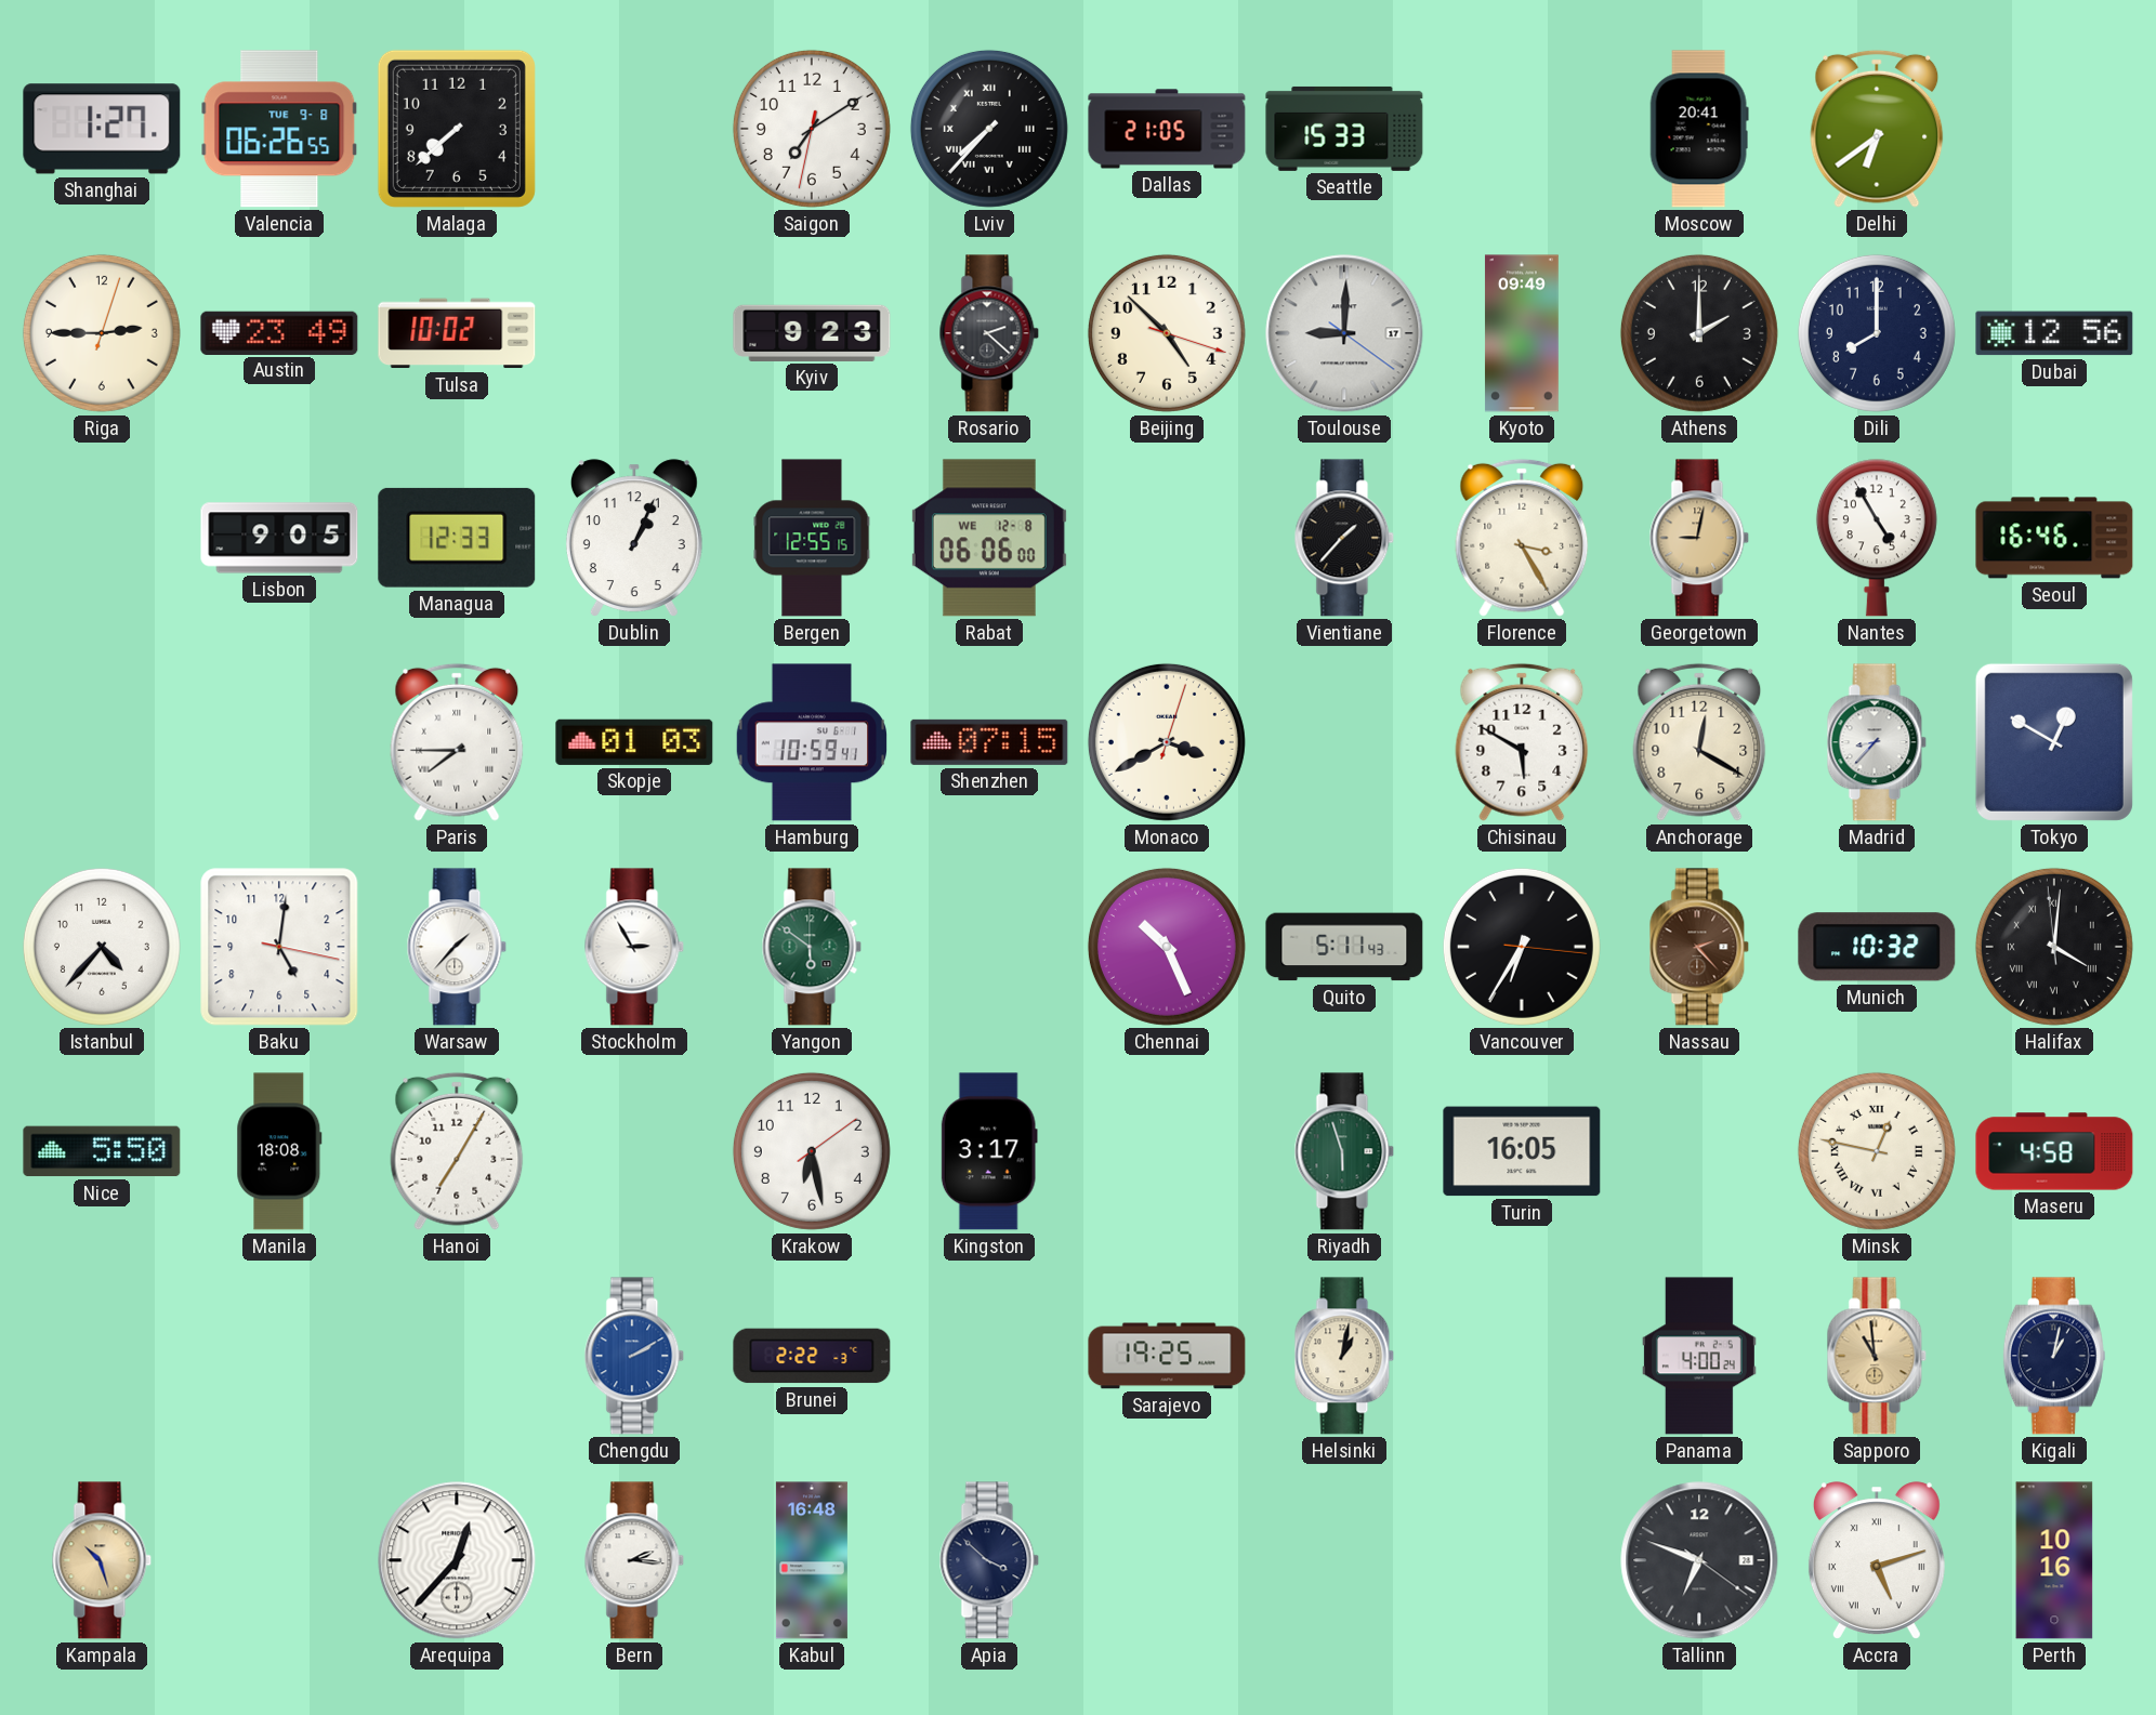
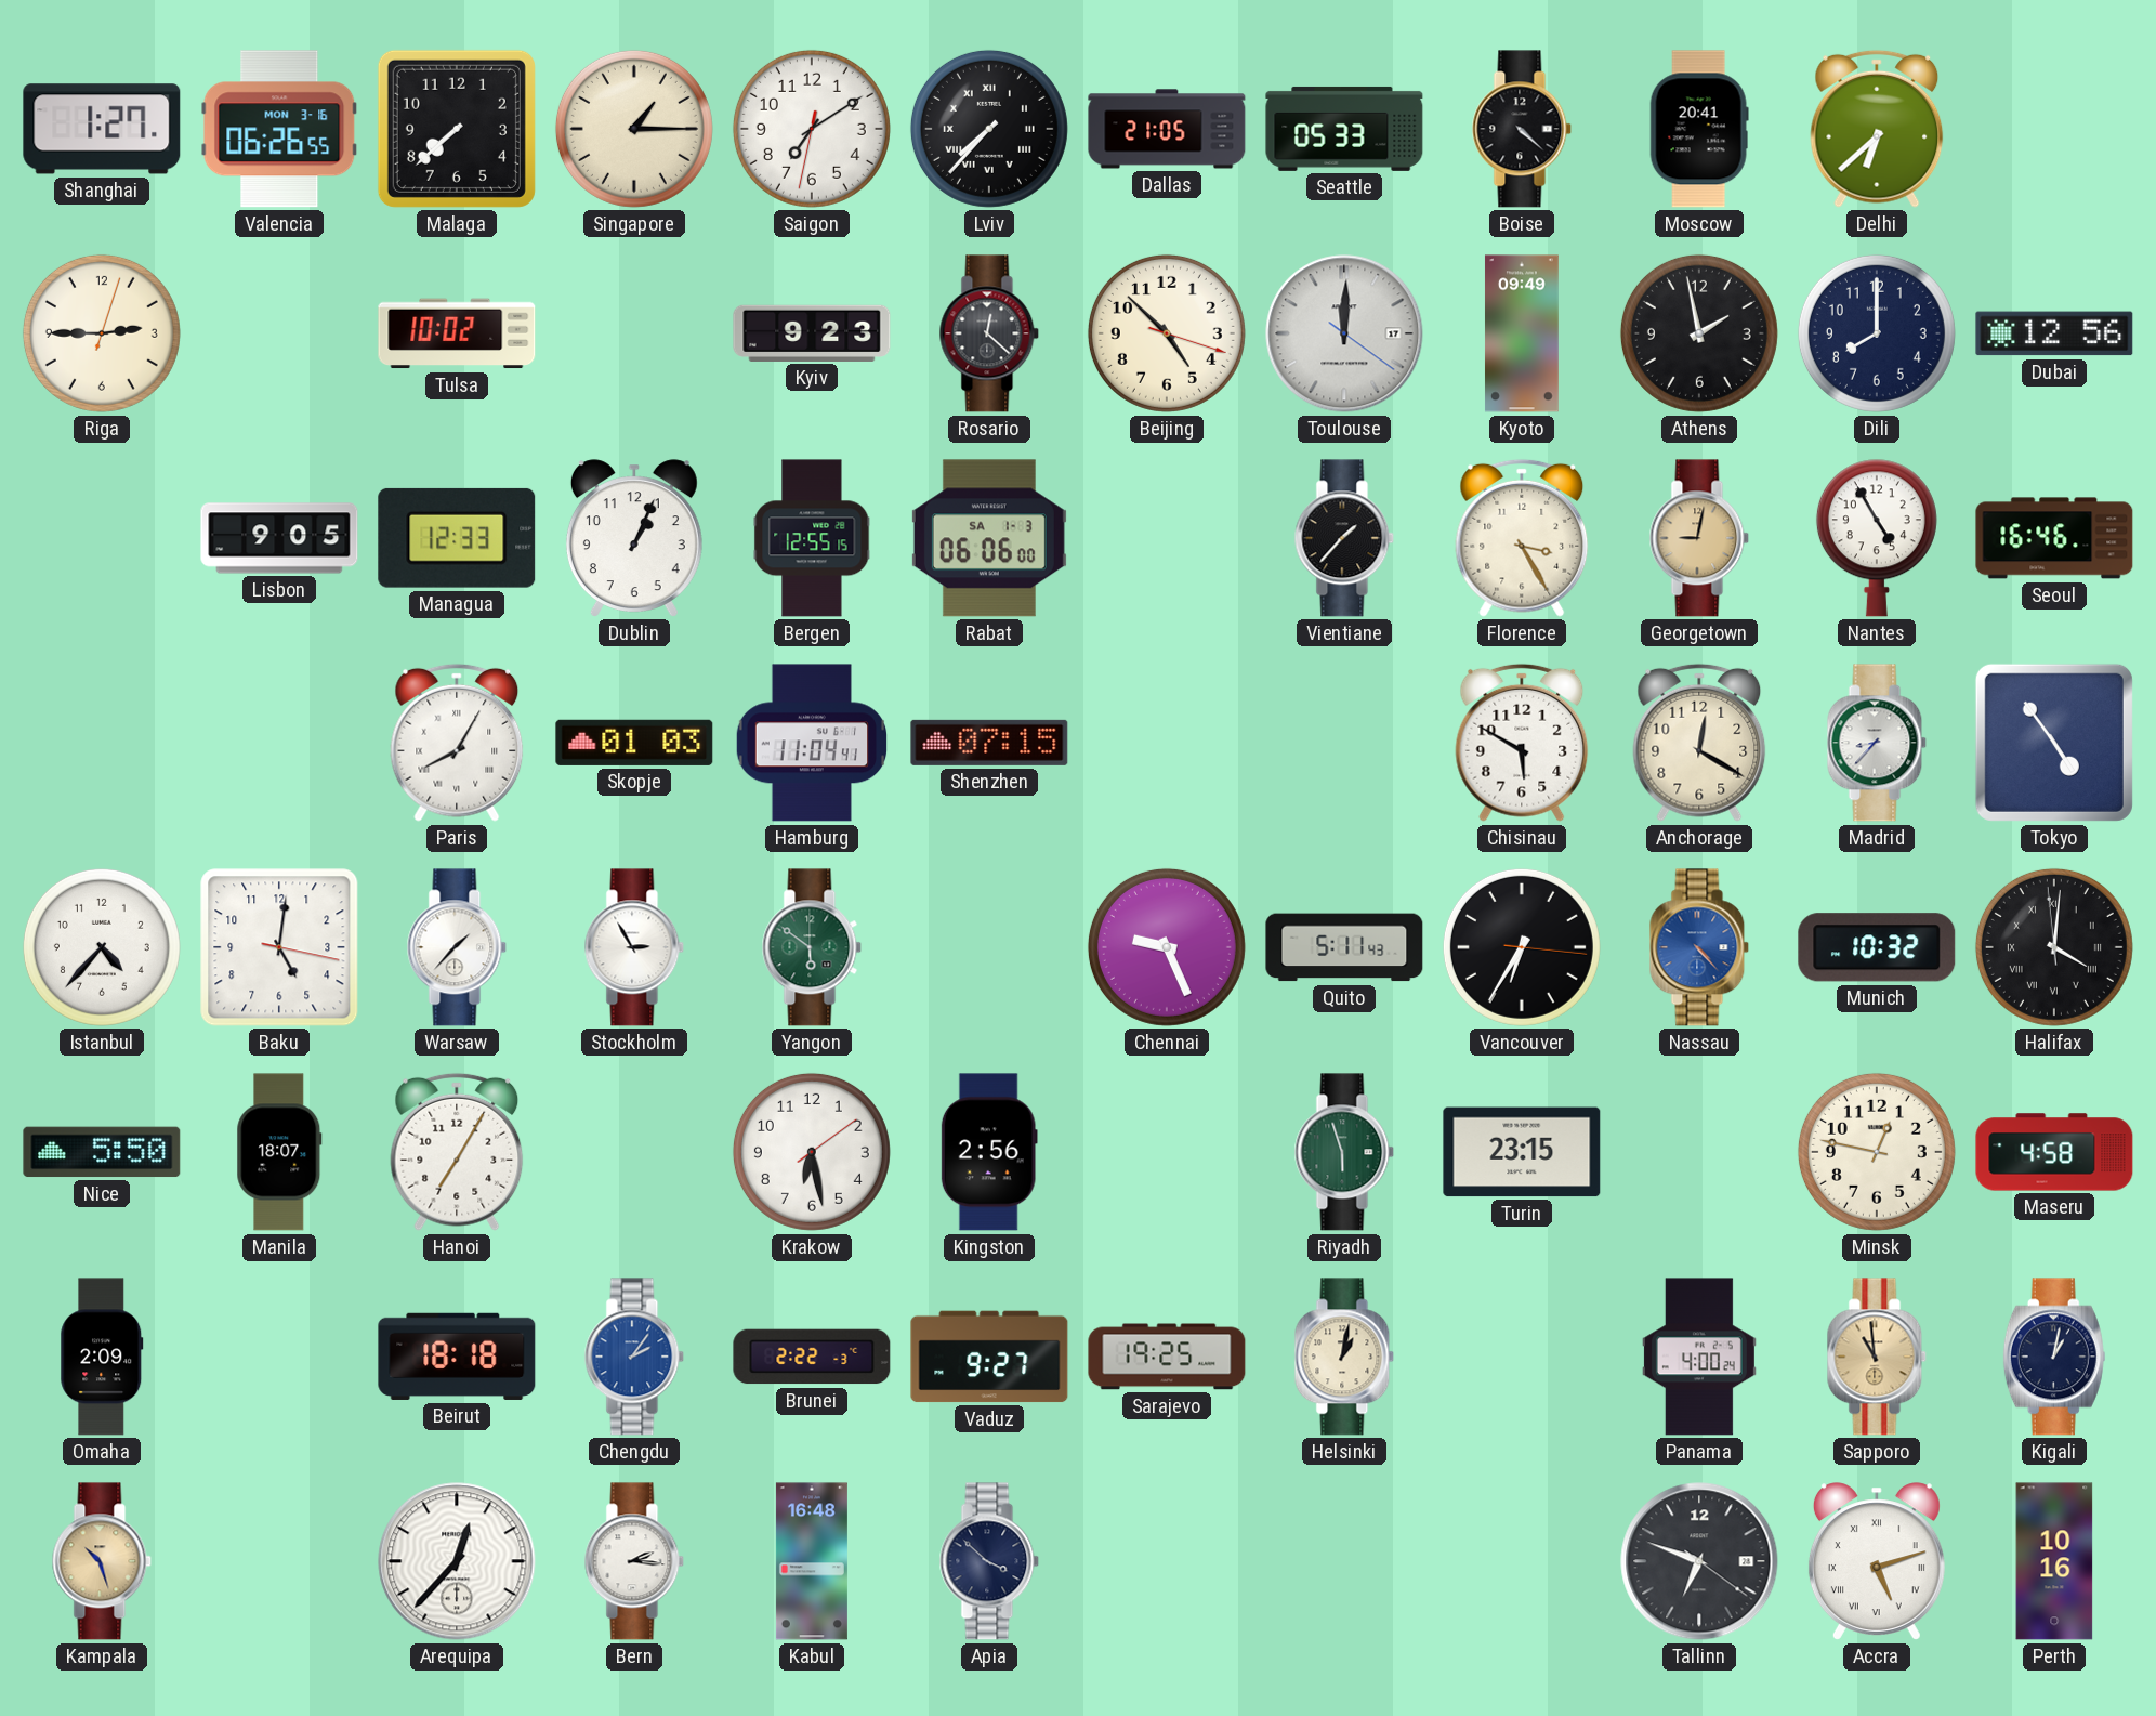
Valencia date: TUE 9-8 -> MON 3-16 (279, 129)
Singapore: none -> 1:15 (634, 129)
Seattle: 15:33 -> 05:33 (1344, 129)
Boise: none -> 4:22 (1522, 129)
Delhi: 6:39 -> 6:38 (1877, 129)
Austin: 23:49 -> none (279, 332)
Rosario: 2:22 -> 12:22 (989, 333)
Toulouse: 9:00 -> 12:00 (1344, 333)
Athens: 2:00 -> 1:58 (1699, 333)
Rabat date: WE 12-8 -> SA 1-3 (989, 538)
Paris: 7:45 -> 8:05 (457, 743)
Hamburg: 10:59 -> 11:04 (812, 743)
Monaco: 3:40 -> none (1167, 742)
Tokyo: 12:50 -> 4:54 (2054, 743)
Chennai: 10:26 -> 9:26 (1167, 947)
Nassau: 2:23 -> 4:23 (1699, 947)
Nassau dial: brown -> blue (1699, 947)
Manila: 18:08 -> 18:07 (279, 1152)
Kingston: 3:17 -> 2:56 (989, 1152)
Turin: 16:05 -> 23:15 (1522, 1152)
Minsk numerals: Roman -> Arabic (1877, 1152)
Omaha: none -> 2:09 (102, 1357)
Beirut: none -> 18:18 (457, 1357)
Chengdu: 2:10 -> 2:06 (634, 1357)
Vaduz: none -> 9:27 (989, 1357)
